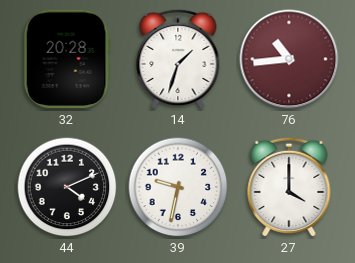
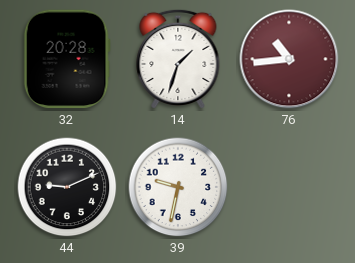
44: 4:11 -> 9:11 (67, 187)
27: 4:00 -> none (289, 187)
